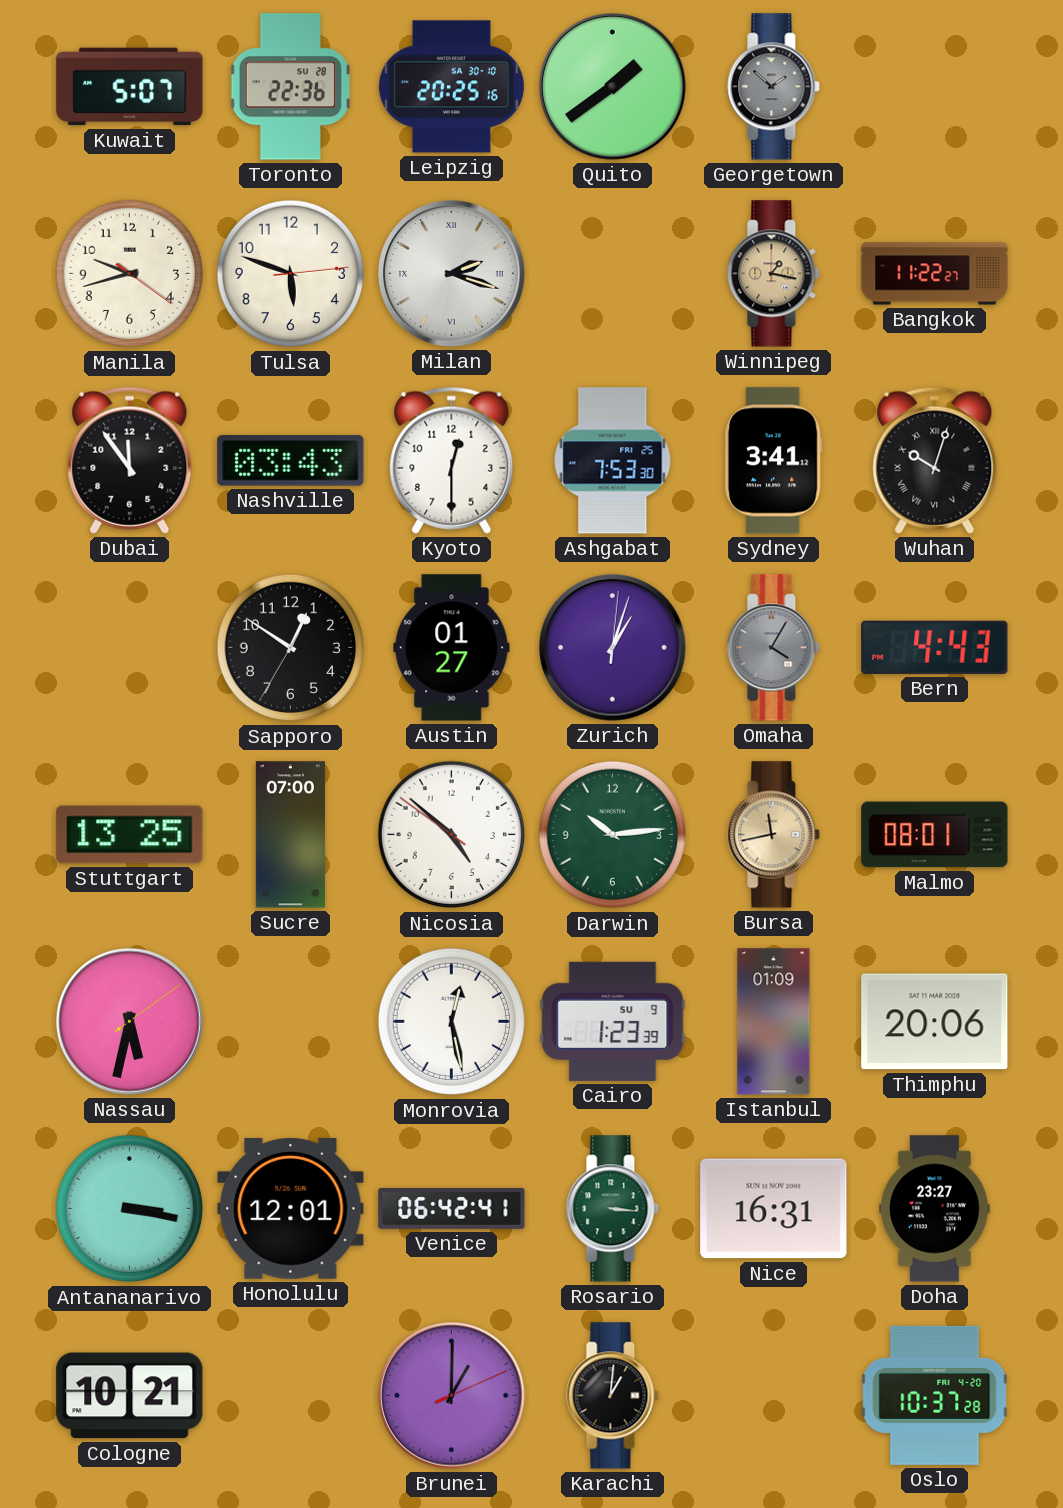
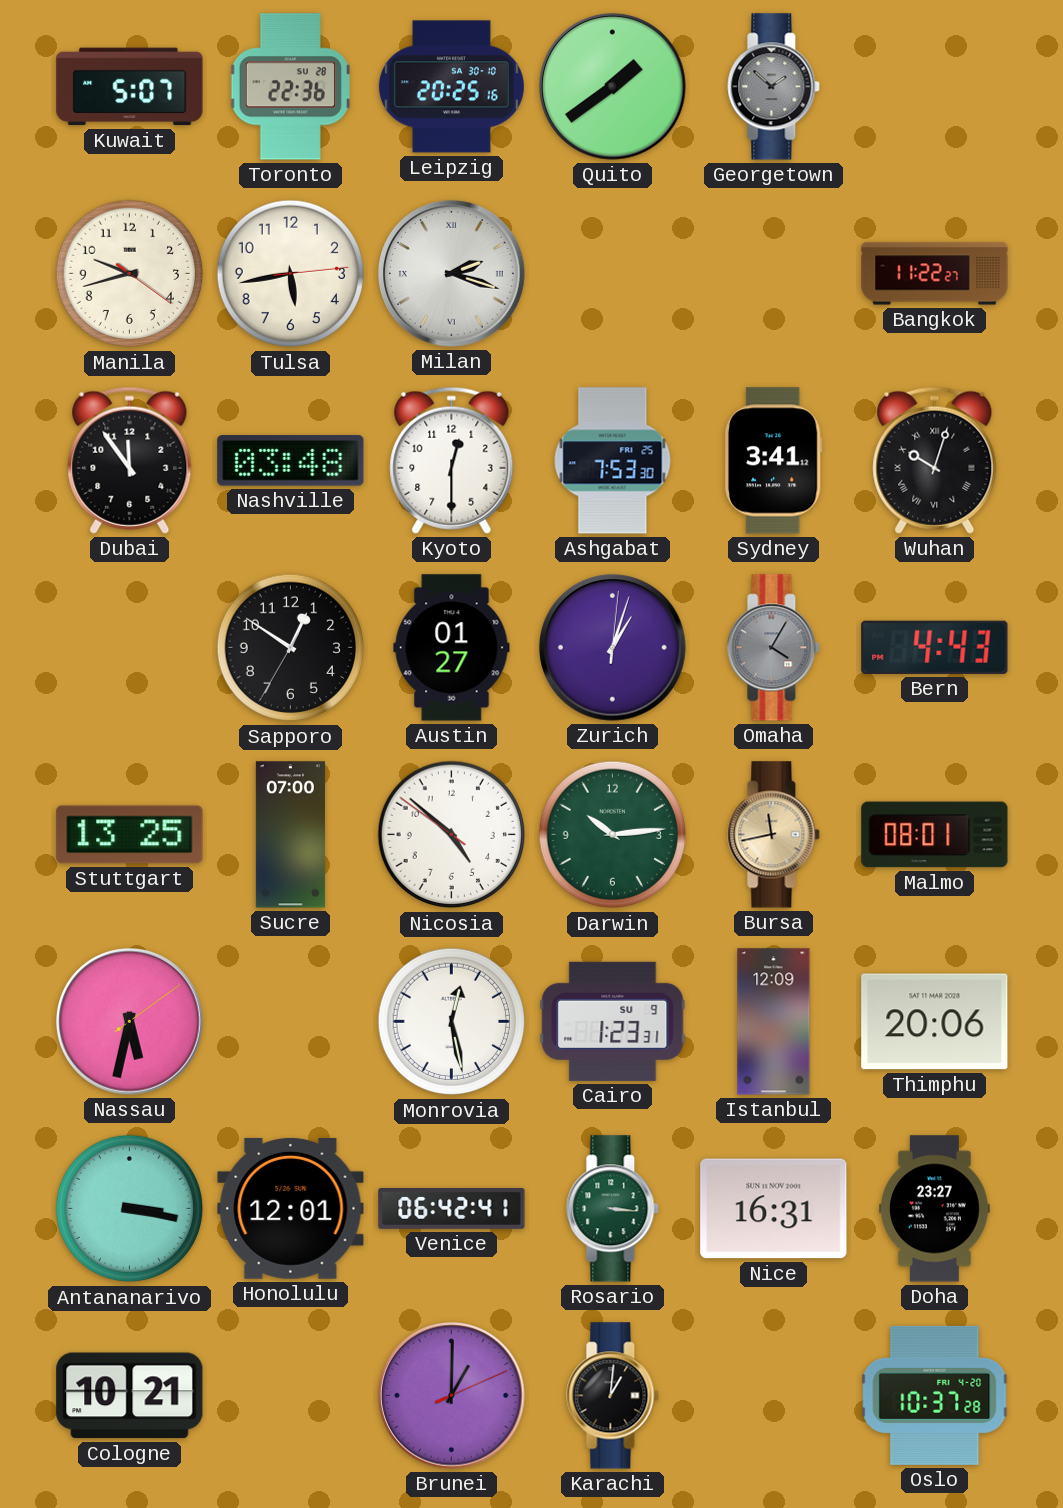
Tulsa: 5:48 -> 5:43 (291, 274)
Winnipeg: 1:17 -> none (774, 274)
Nashville: 03:43 -> 03:48 (291, 461)
Cairo: 1:23:39 -> 1:23:31 (613, 1021)
Istanbul: 01:09 -> 12:09 (774, 1022)
